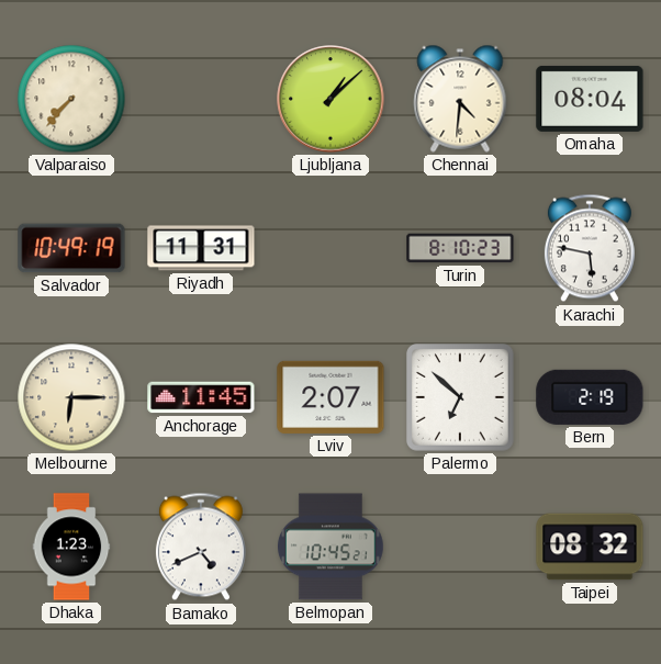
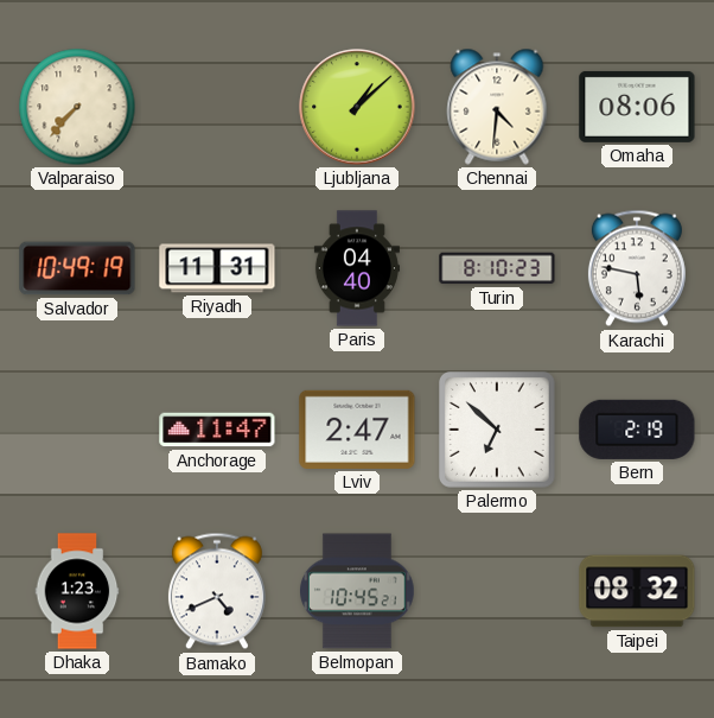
Omaha: 08:04 -> 08:06 (637, 107)
Paris: none -> 04:40 (357, 268)
Melbourne: 6:15 -> none (71, 397)
Anchorage: 11:45 -> 11:47 (217, 430)
Lviv: 2:07 -> 2:47 (357, 430)
